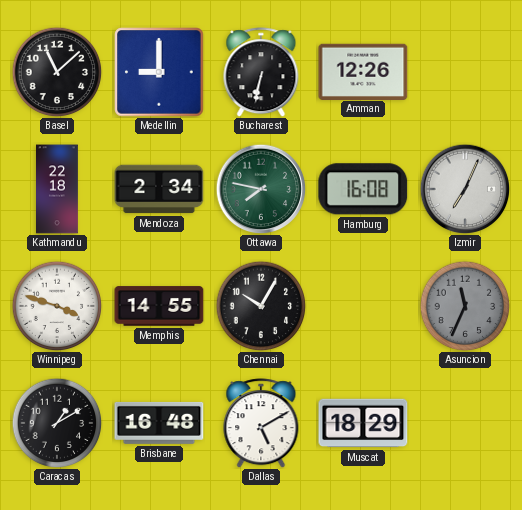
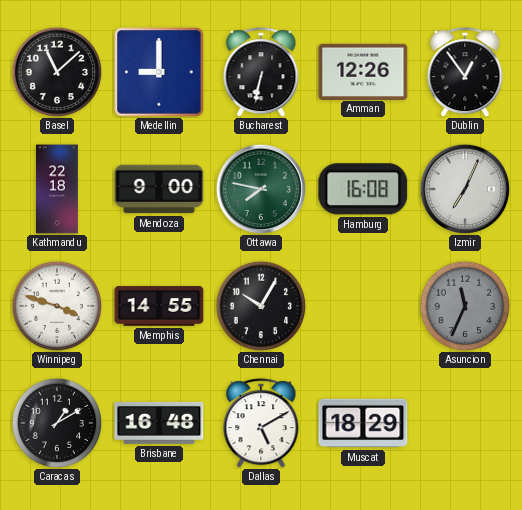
Dublin: none -> 12:54 (465, 72)
Mendoza: 2:34 -> 9:00 (159, 189)
